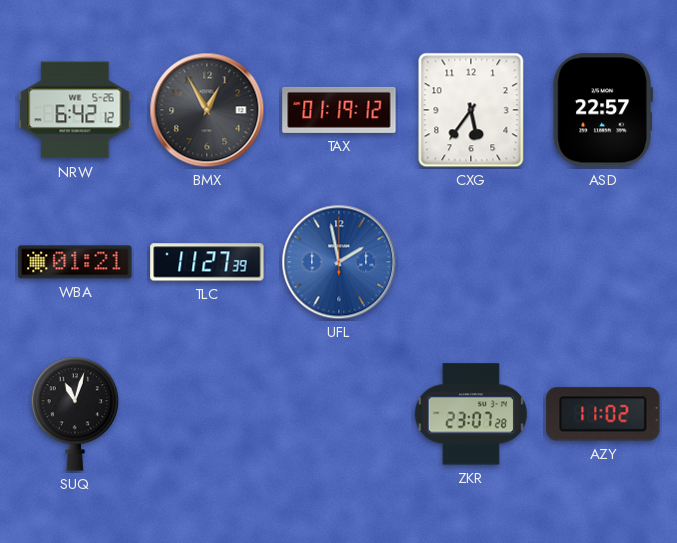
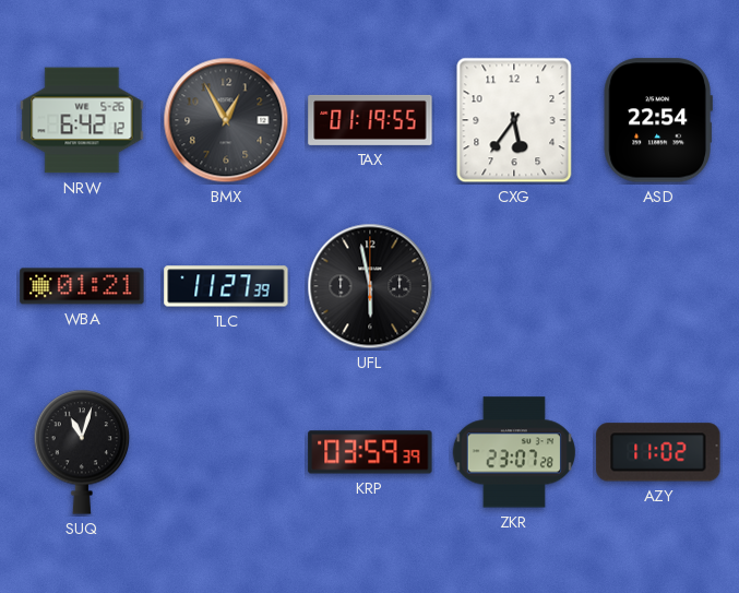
TAX: 01:19:12 -> 01:19:55 (370, 120)
ASD: 22:57 -> 22:54 (658, 120)
UFL: 1:58 -> 5:58 (370, 286)
UFL dial: blue -> black (370, 286)
KRP: none -> 03:59 (370, 452)
